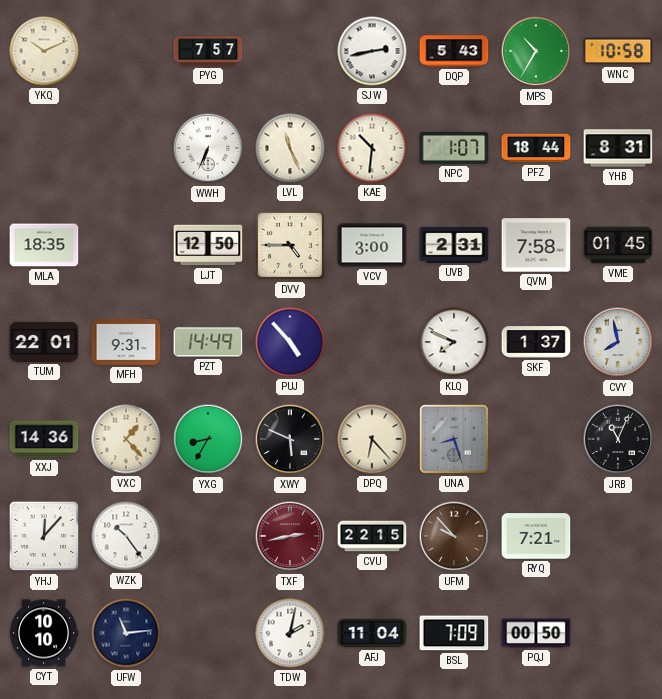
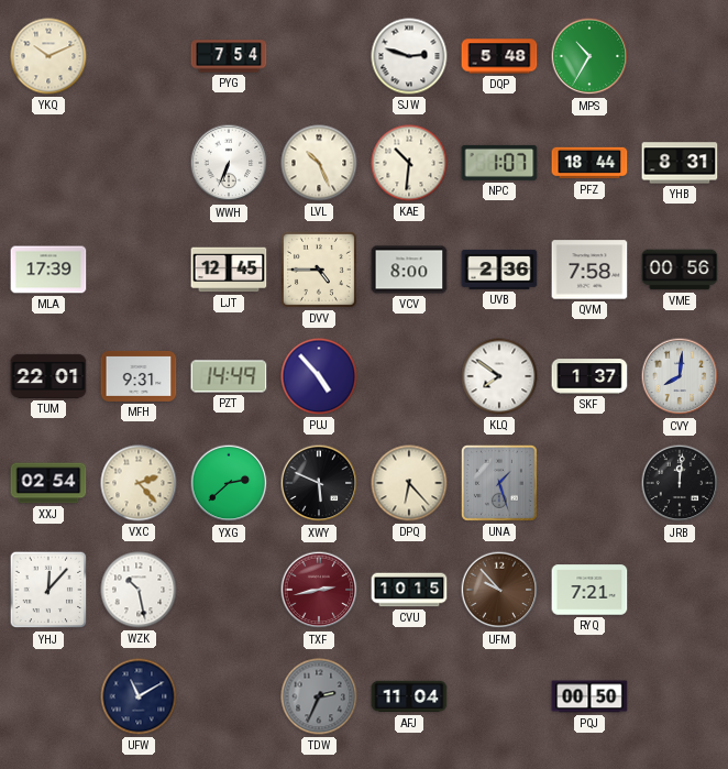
PYG: 7:57 -> 7:54 (229, 56)
SJW: 2:43 -> 2:48 (409, 56)
DQP: 5:43 -> 5:48 (499, 56)
WNC: 10:58 -> none (618, 51)
LVL: 11:26 -> 10:26 (319, 163)
MLA: 18:35 -> 17:39 (48, 270)
LJT: 12:50 -> 12:45 (229, 270)
VCV: 3:00 -> 8:00 (409, 270)
UVB: 2:31 -> 2:36 (499, 270)
VME: 01:45 -> 00:56 (680, 270)
KLQ: 7:49 -> 7:51 (499, 376)
CVY: 7:58 -> 8:01 (680, 376)
XXJ: 14:36 -> 02:54 (48, 483)
VXC: 1:23 -> 2:23 (139, 483)
YXG: 8:35 -> 2:38 (229, 483)
UNA: 8:27 -> 1:27 (499, 483)
JRB: 11:04 -> 12:01 (680, 483)
WZK: 10:24 -> 10:28 (139, 590)
CVU: 22:15 -> 10:15 (409, 590)
CYT: 10:10 -> none (44, 633)
UFW: 11:14 -> 11:10 (139, 696)
TDW: 2:02 -> 2:34 (319, 696)
TDW dial: white -> grey (319, 696)
BSL: 7:09 -> none (454, 633)
